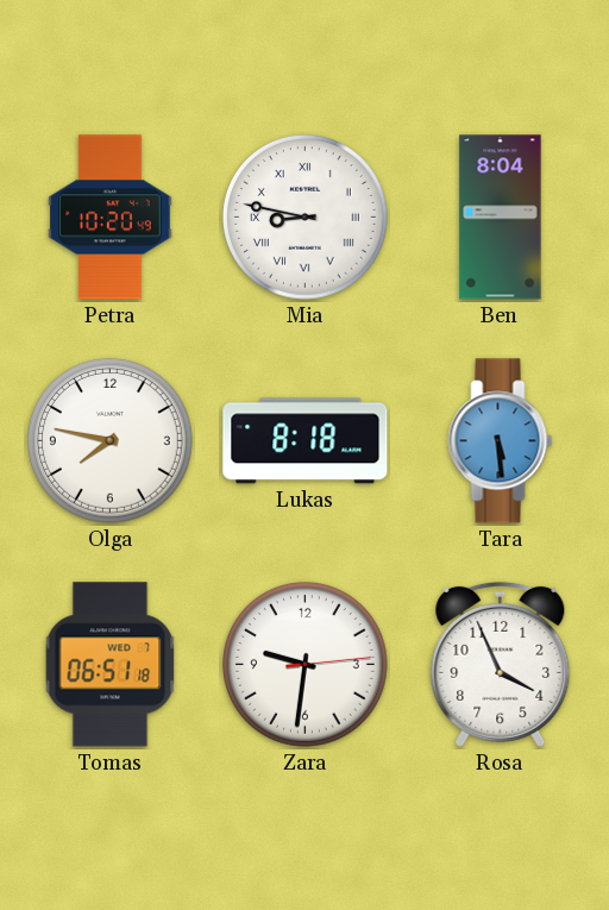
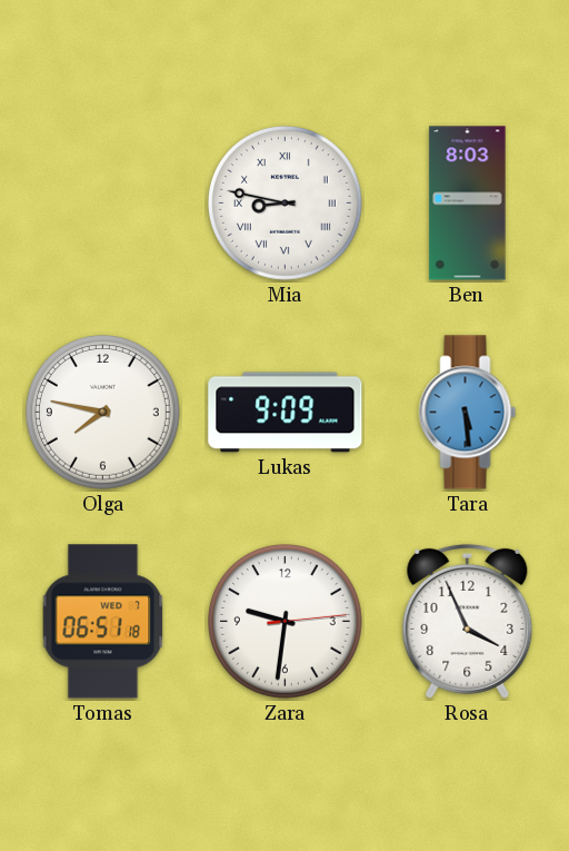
Petra: 10:20 -> none (111, 218)
Ben: 8:04 -> 8:03 (468, 204)
Lukas: 8:18 -> 9:09 (286, 413)
